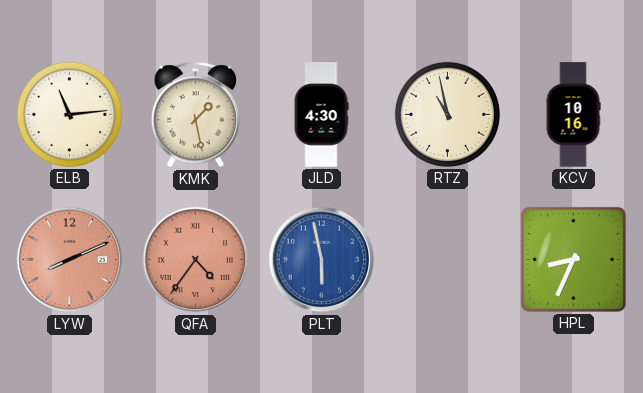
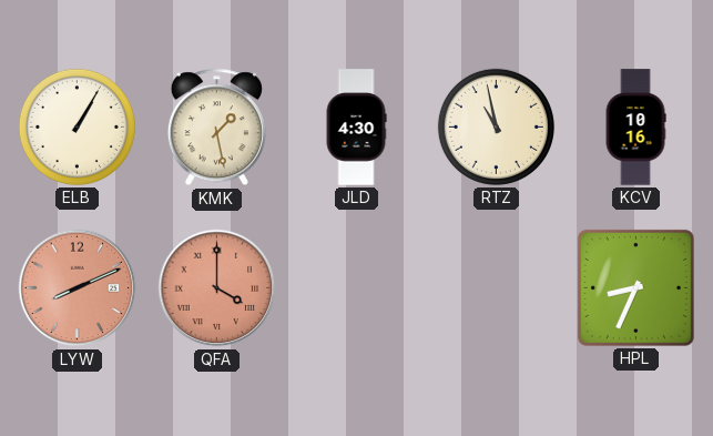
ELB: 11:14 -> 1:05 (77, 126)
QFA: 4:36 -> 4:00 (217, 288)
PLT: 5:58 -> none (322, 260)
